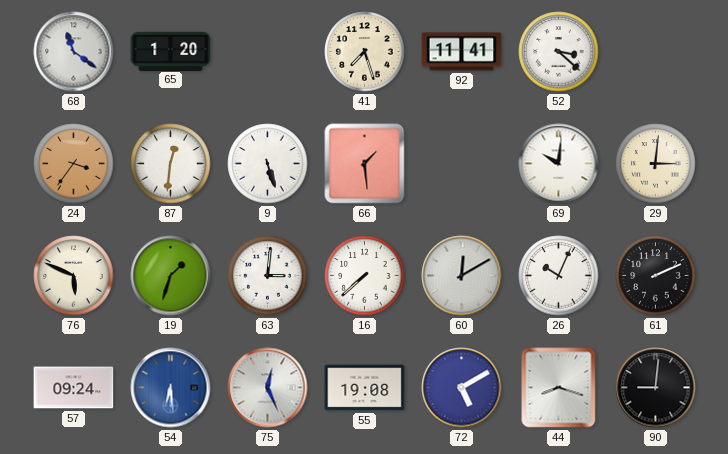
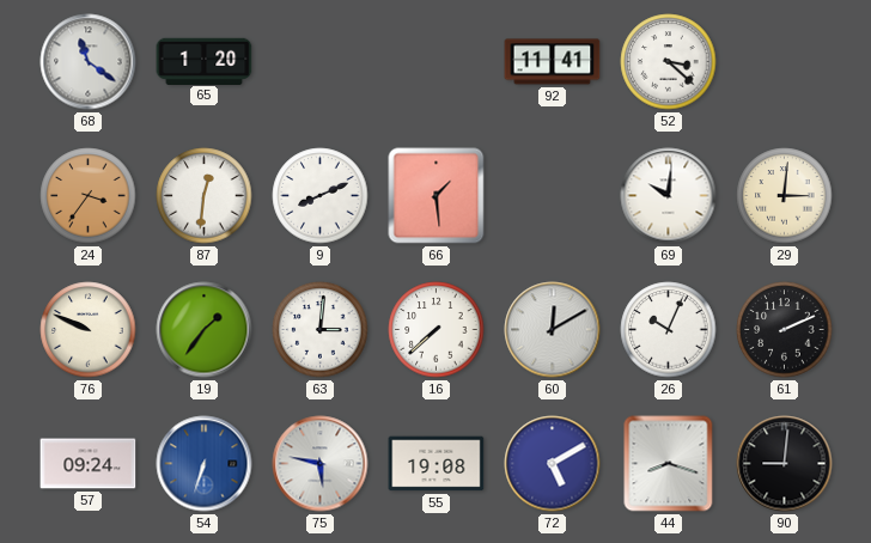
41: 7:27 -> none (365, 52)
9: 5:27 -> 8:11 (321, 196)
76: 5:49 -> 9:49 (89, 330)
19: 1:33 -> 1:36 (205, 330)
54: 6:29 -> 6:33 (205, 464)
75: 12:26 -> 5:47 (321, 464)
